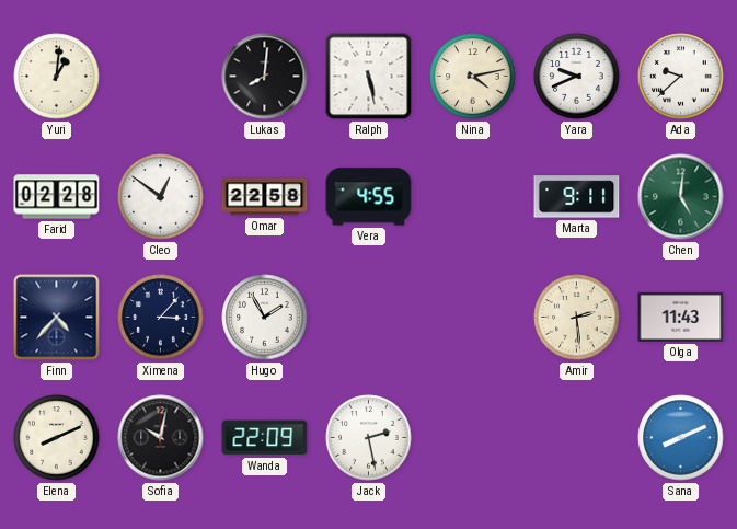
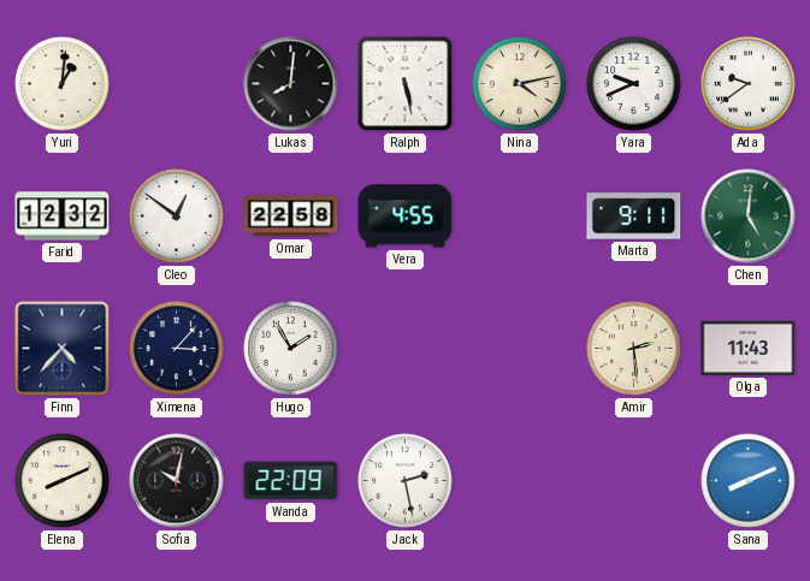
Ada: 9:38 -> 9:39 (749, 84)
Farid: 02:28 -> 12:32 (63, 217)
